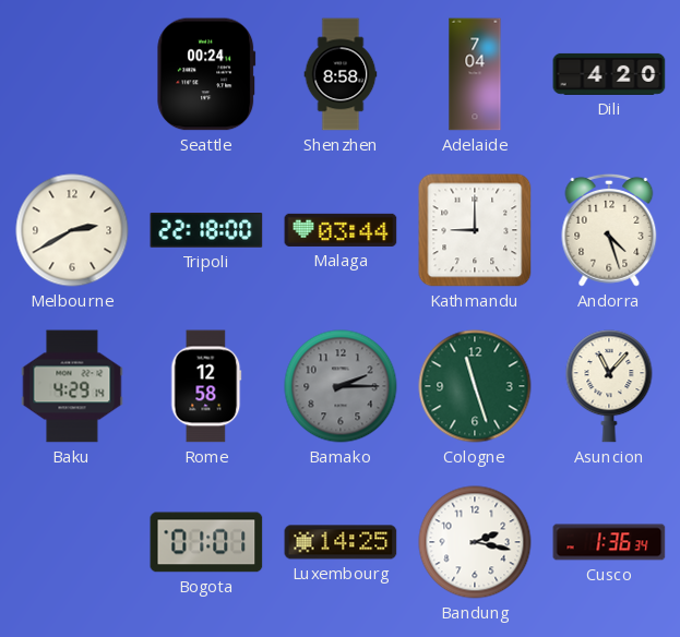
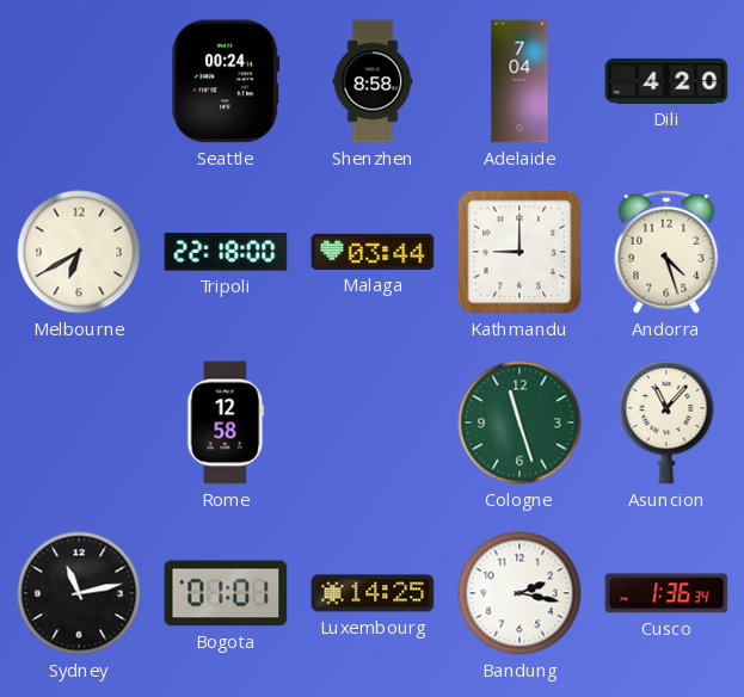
Melbourne: 2:40 -> 6:40 (79, 252)
Baku: 4:29 -> none (72, 386)
Bamako: 2:15 -> none (341, 386)
Sydney: none -> 11:13 (79, 593)
